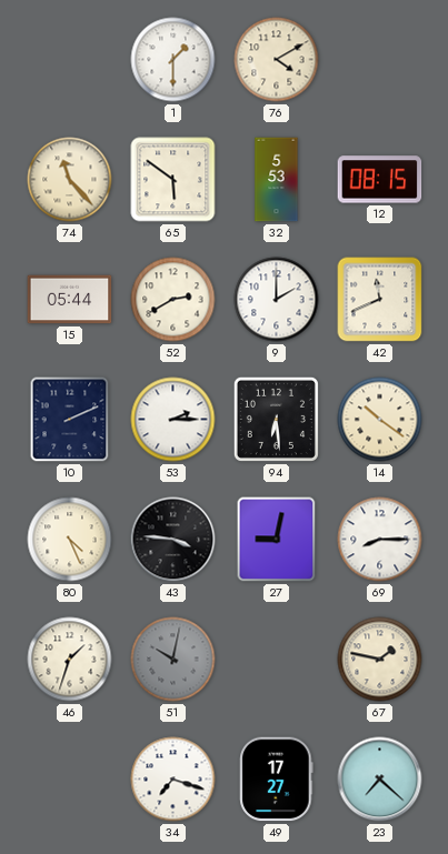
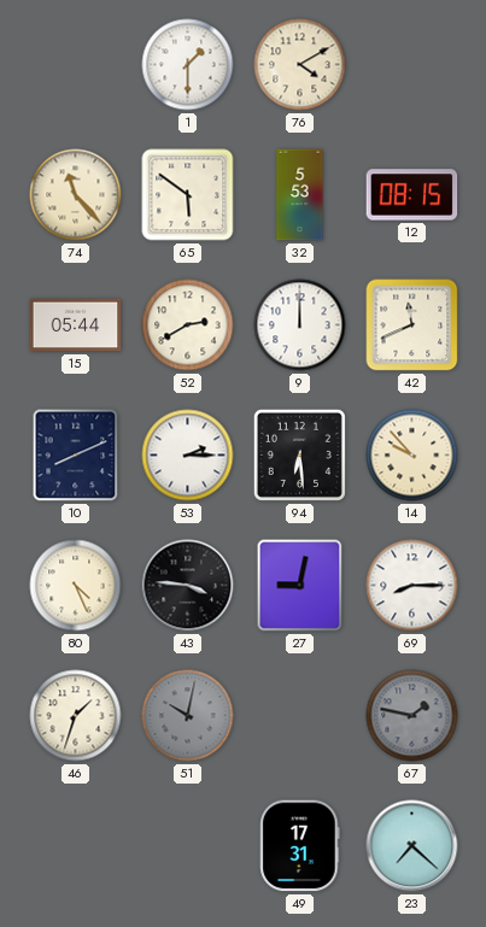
9: 2:00 -> 12:00 (300, 325)
10: 2:11 -> 8:11 (76, 456)
14: 10:21 -> 9:53 (412, 456)
67 dial: cream -> grey (412, 716)
34: 7:18 -> none (173, 780)
49: 17:27 -> 17:31 (300, 846)
